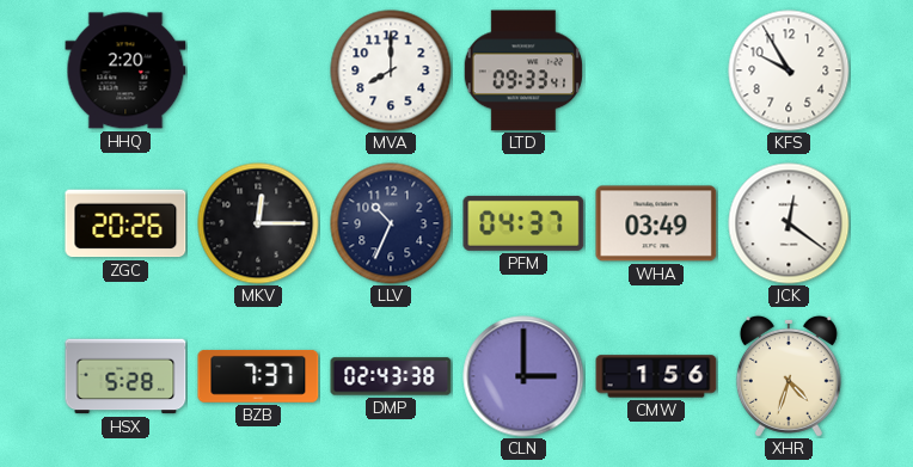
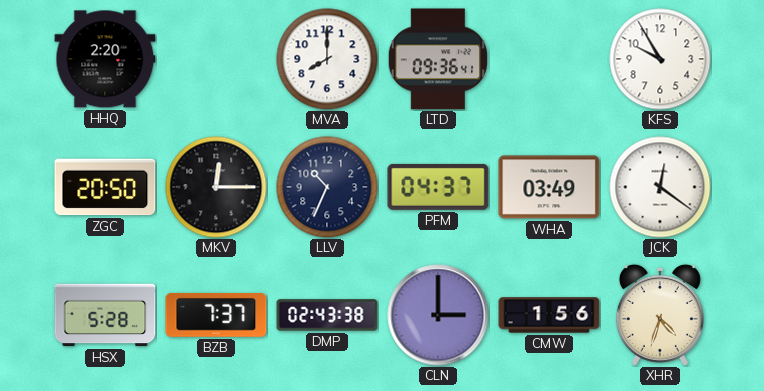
LTD: 09:33 -> 09:36 (437, 59)
ZGC: 20:26 -> 20:50 (105, 187)
